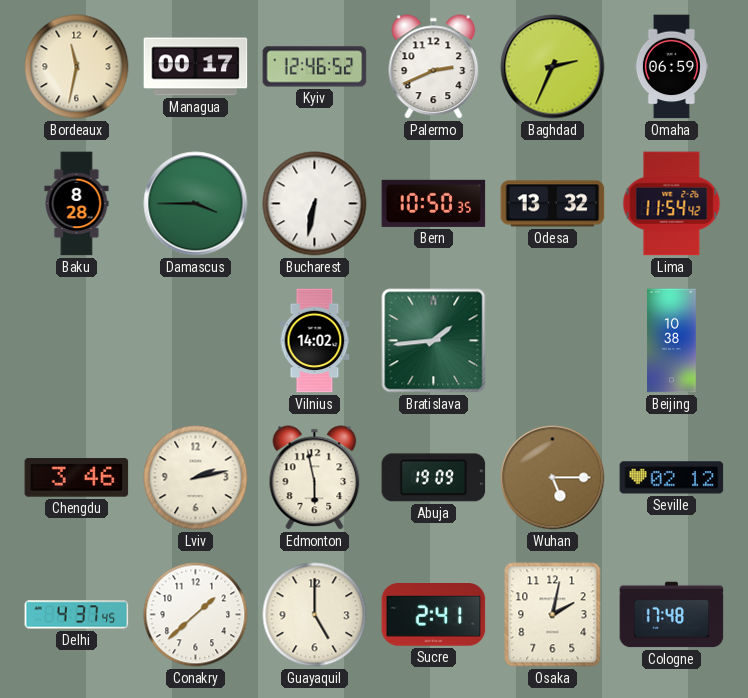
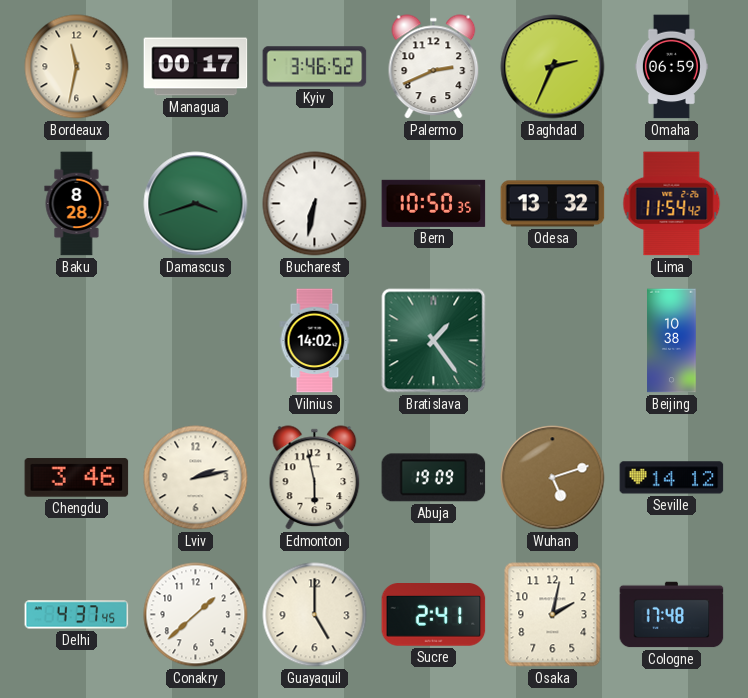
Kyiv: 12:46 -> 3:46 (315, 67)
Damascus: 3:45 -> 3:42 (196, 204)
Bratislava: 1:44 -> 1:24 (434, 341)
Wuhan: 5:15 -> 5:12 (553, 478)
Seville: 02:12 -> 14:12 (672, 478)
